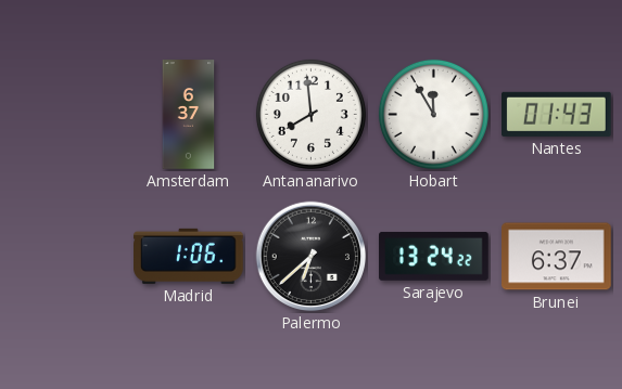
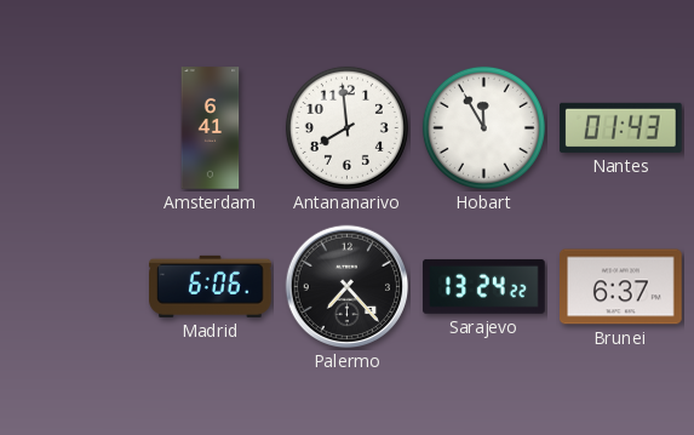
Amsterdam: 6:37 -> 6:41 (211, 128)
Madrid: 1:06 -> 6:06 (211, 286)
Palermo: 6:38 -> 7:23 (348, 287)
